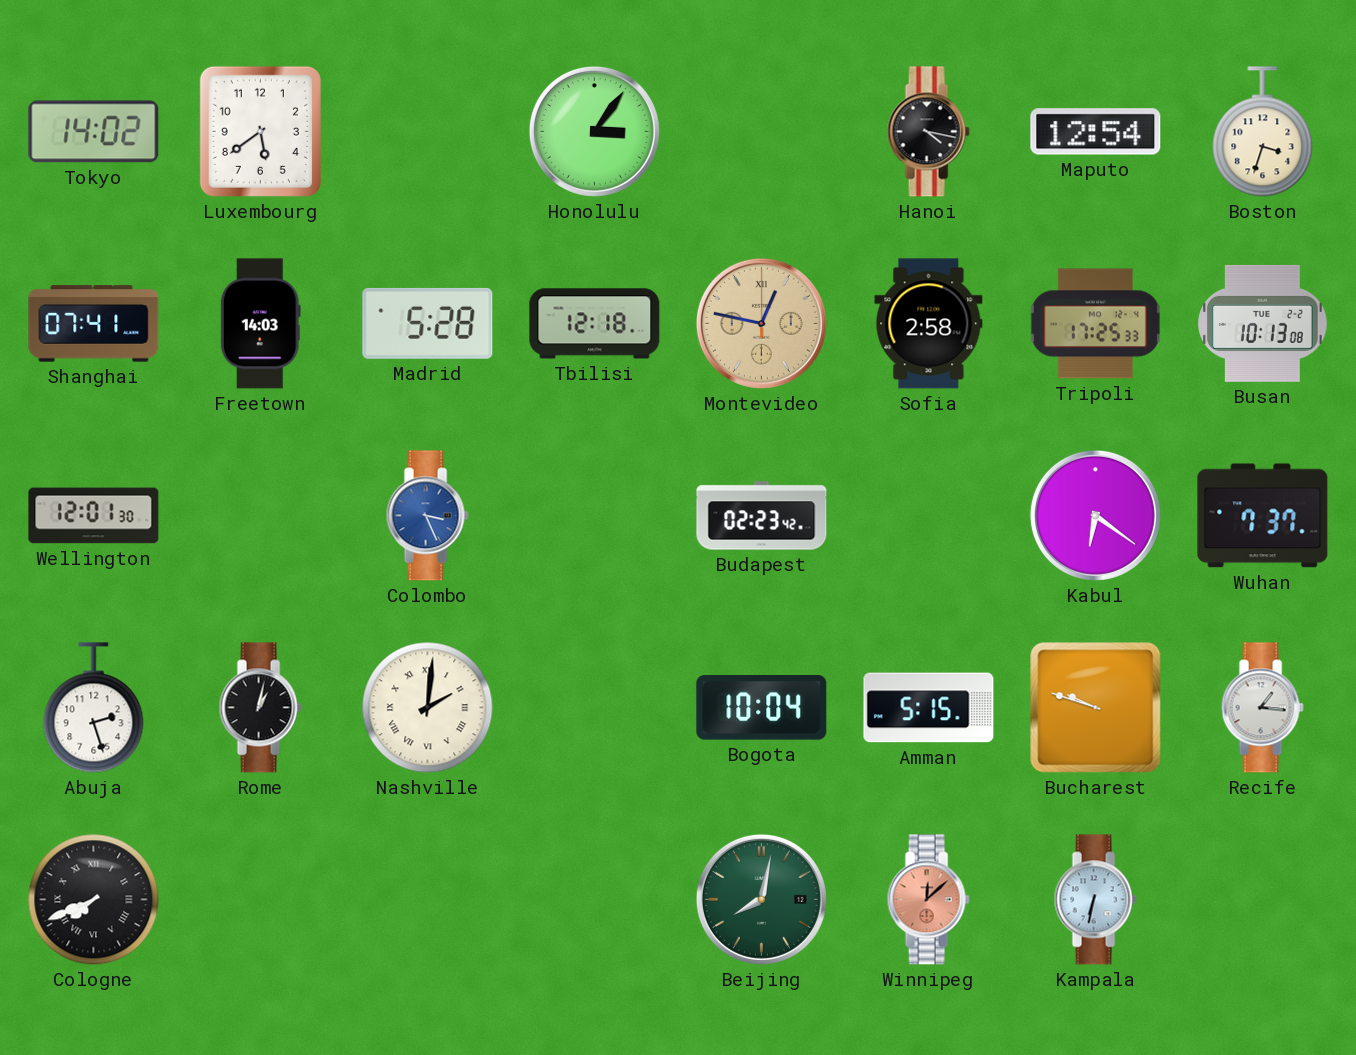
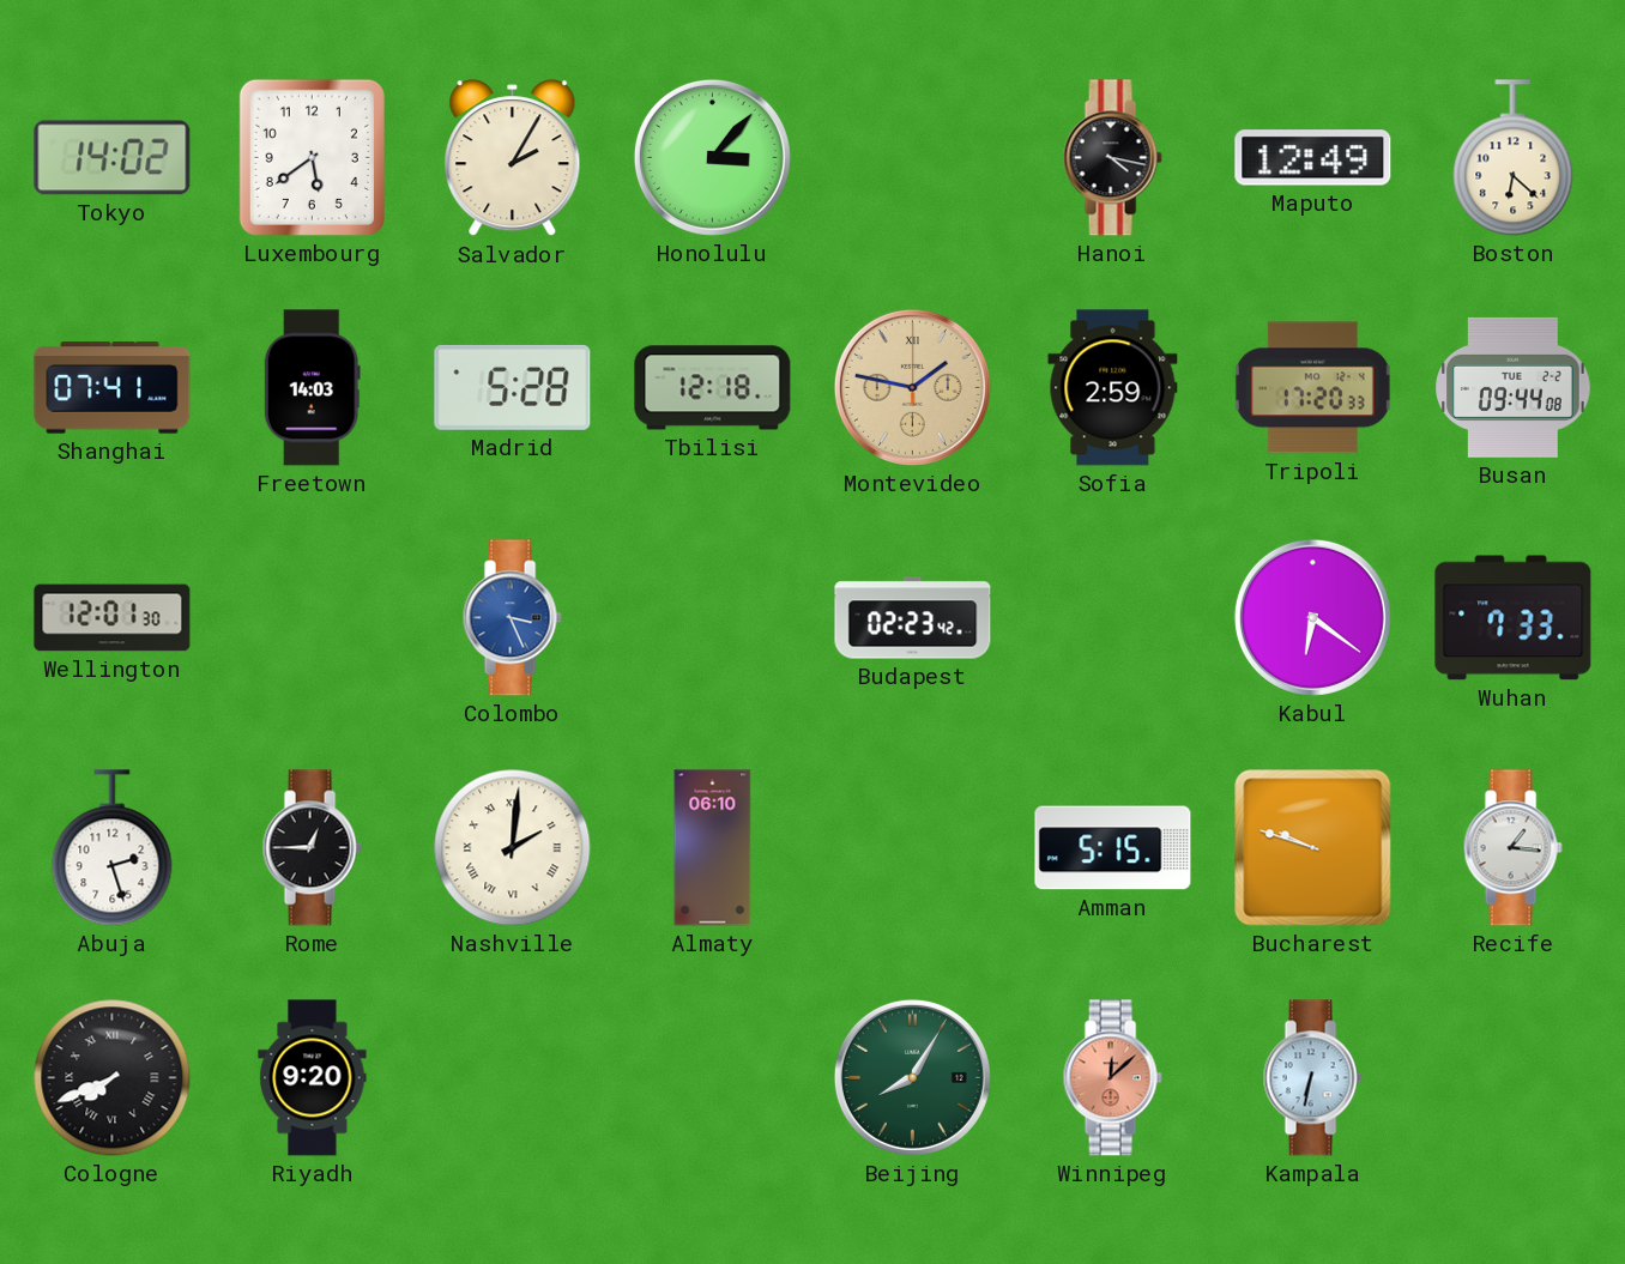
Salvador: none -> 2:05 (513, 158)
Honolulu: 3:06 -> 3:07 (712, 157)
Maputo: 12:54 -> 12:49 (1313, 158)
Boston: 3:33 -> 6:22 (1514, 158)
Montevideo: 12:47 -> 1:47 (912, 387)
Sofia: 2:58 -> 2:59 (1113, 388)
Tripoli: 17:25 -> 17:20 (1312, 388)
Busan: 10:13 -> 09:44 (1514, 387)
Wuhan: 7:37 -> 7:33 (1514, 618)
Rome: 1:02 -> 12:45 (312, 848)
Almaty: none -> 06:10 (713, 848)
Bogota: 10:04 -> none (762, 708)
Riyadh: none -> 9:20 (313, 1078)
Beijing: 8:02 -> 8:05 (912, 1077)
